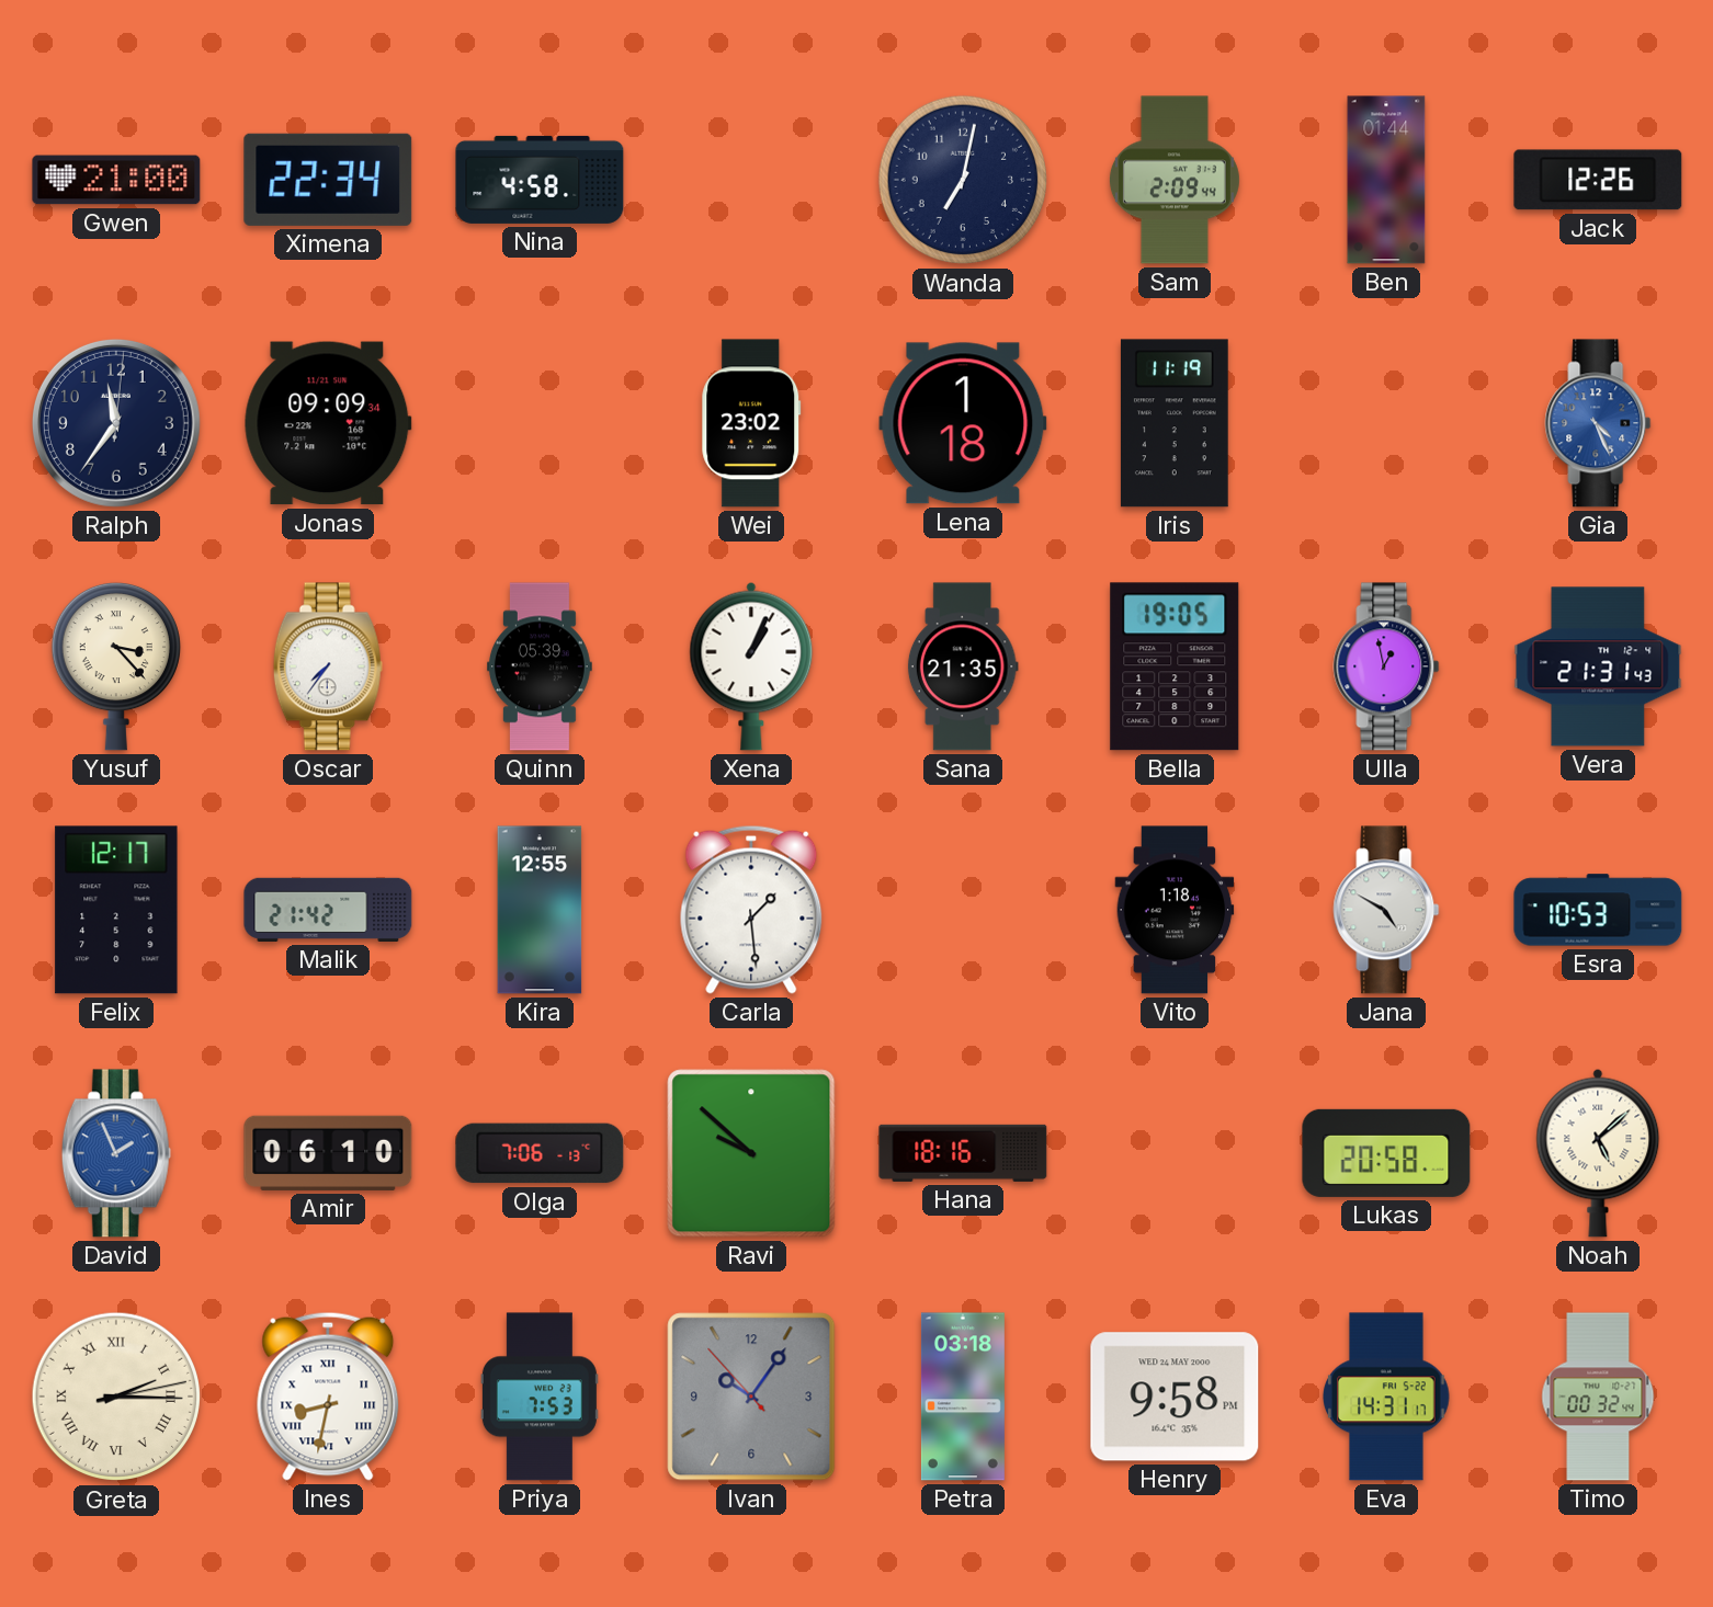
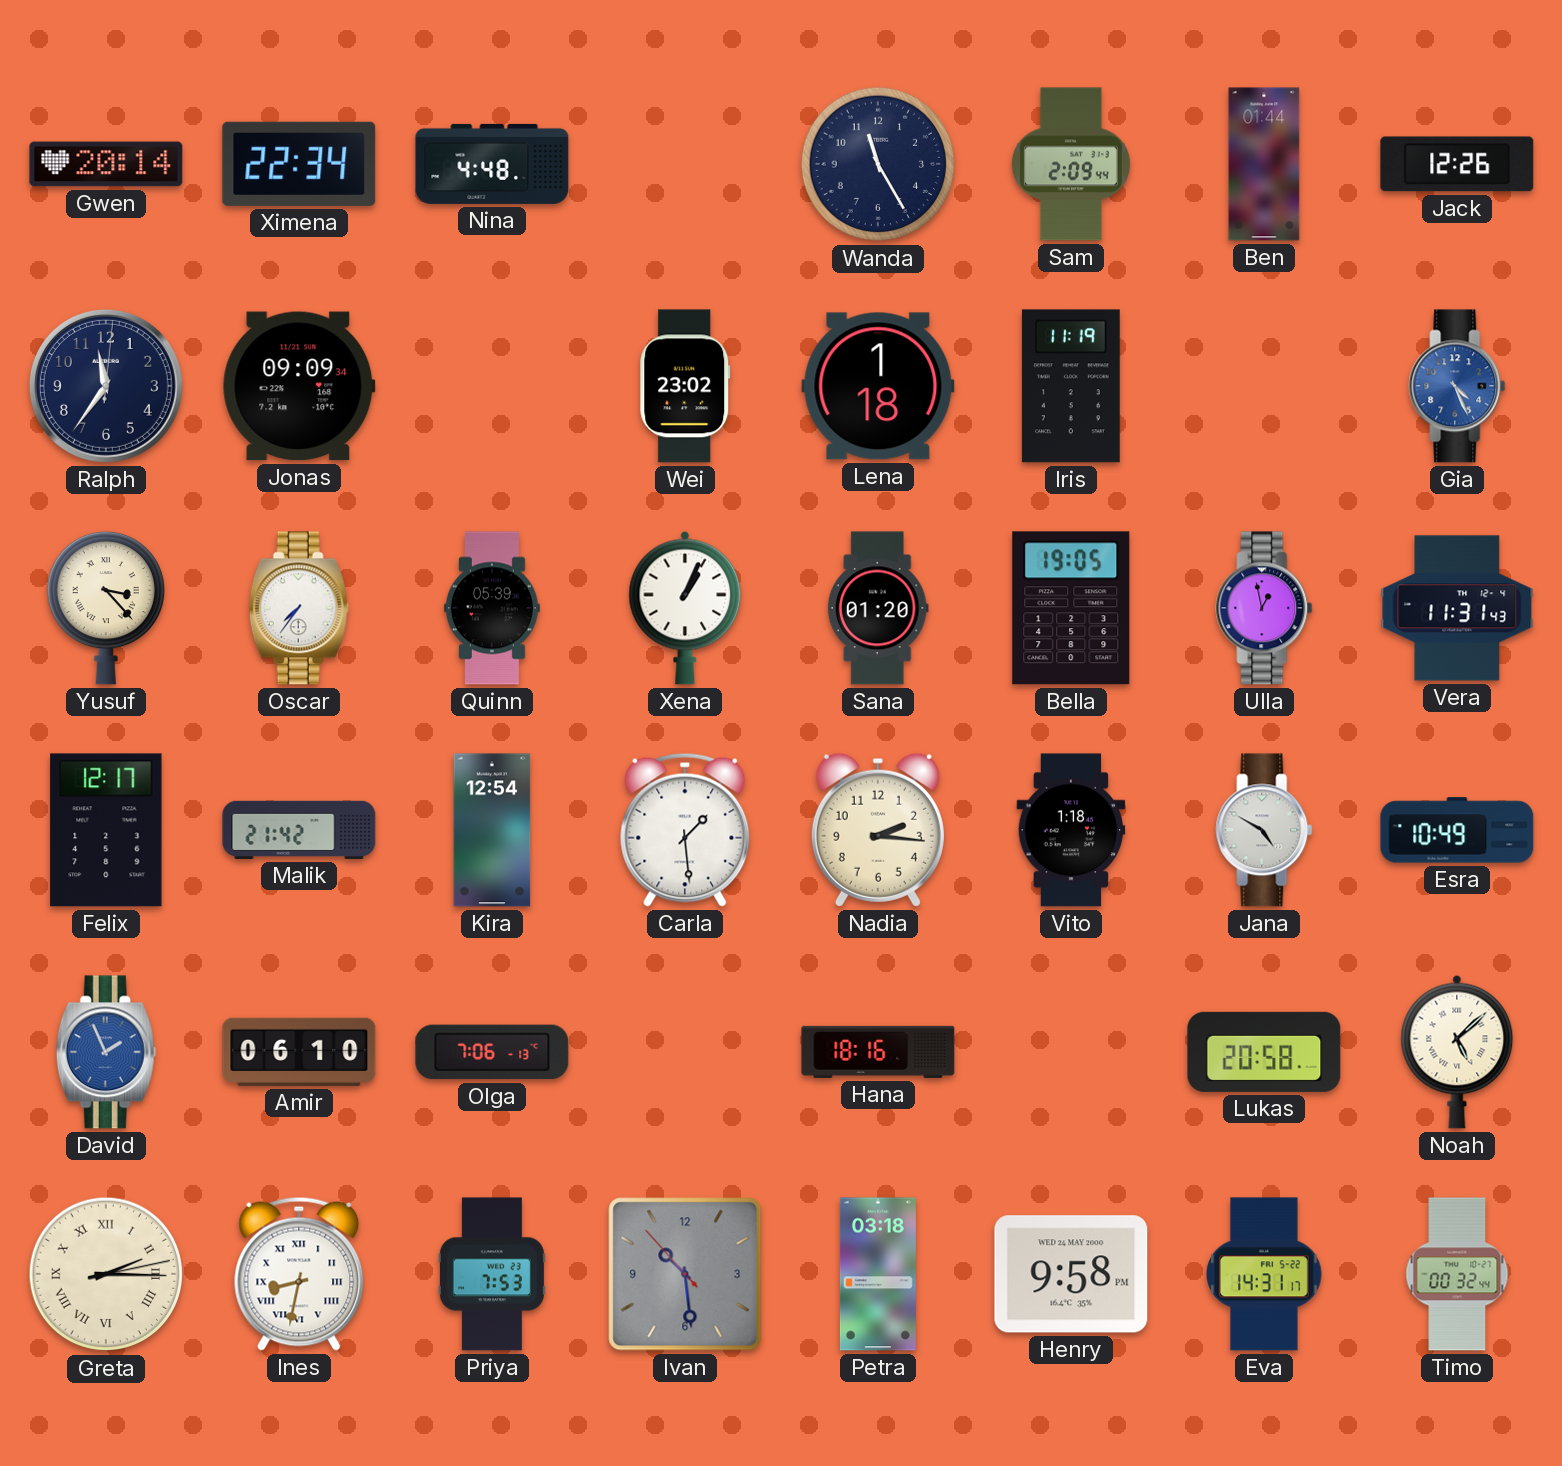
Gwen: 21:00 -> 20:14 (106, 164)
Nina: 4:58 -> 4:48 (492, 164)
Wanda: 7:02 -> 11:25 (878, 164)
Sana: 21:35 -> 01:20 (878, 608)
Vera: 21:31 -> 11:31 (1457, 608)
Kira: 12:55 -> 12:54 (492, 830)
Nadia: none -> 2:16 (878, 830)
Esra: 10:53 -> 10:49 (1457, 830)
Ravi: 9:52 -> none (751, 1153)
Ivan: 10:05 -> 10:28 (685, 1274)
